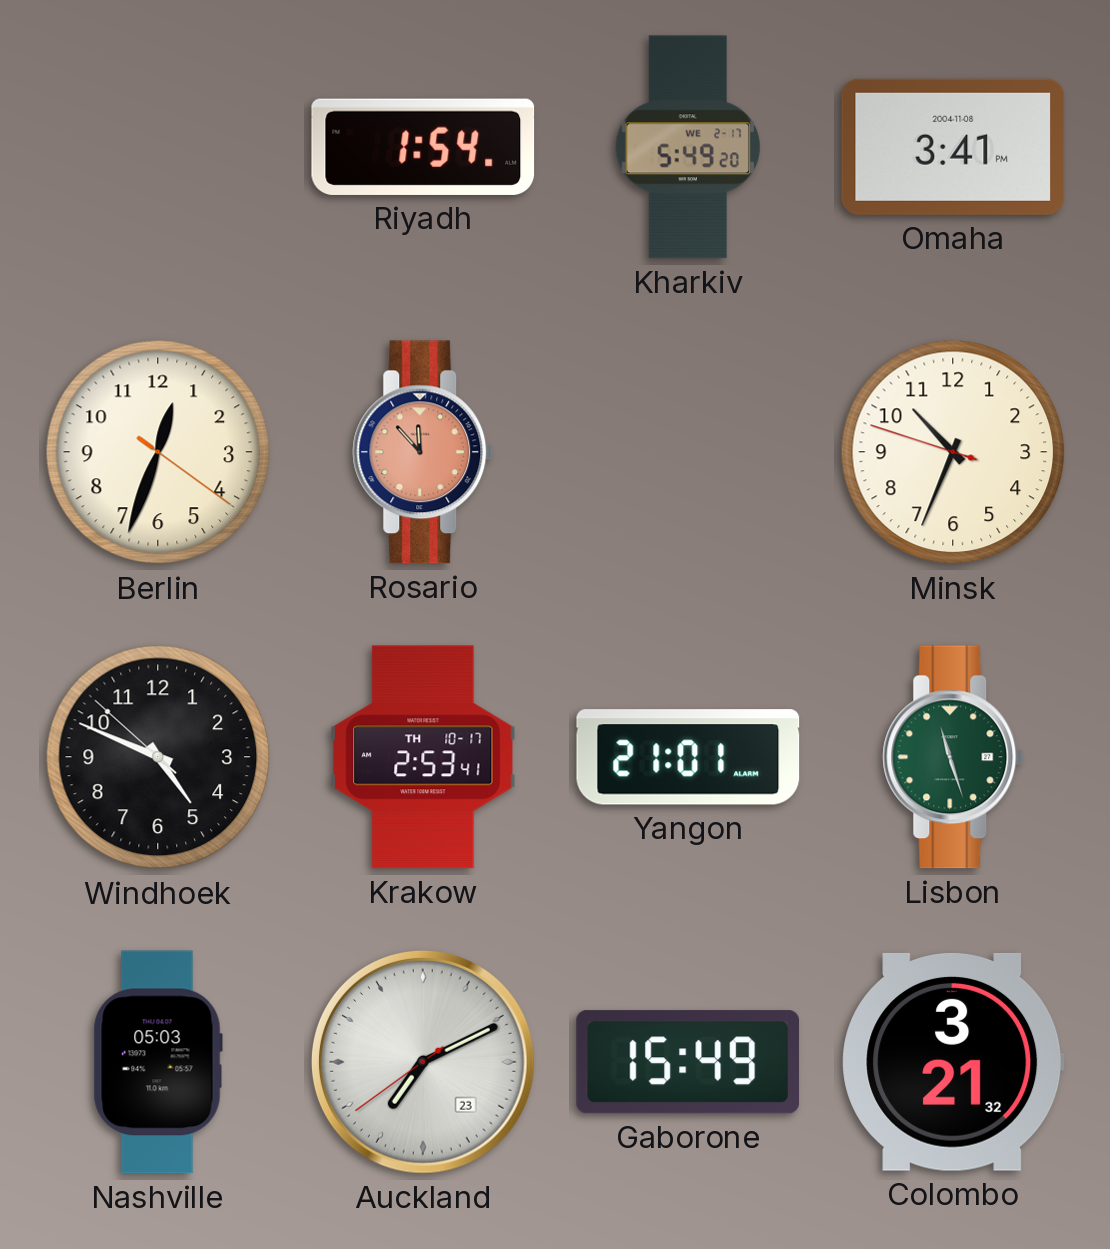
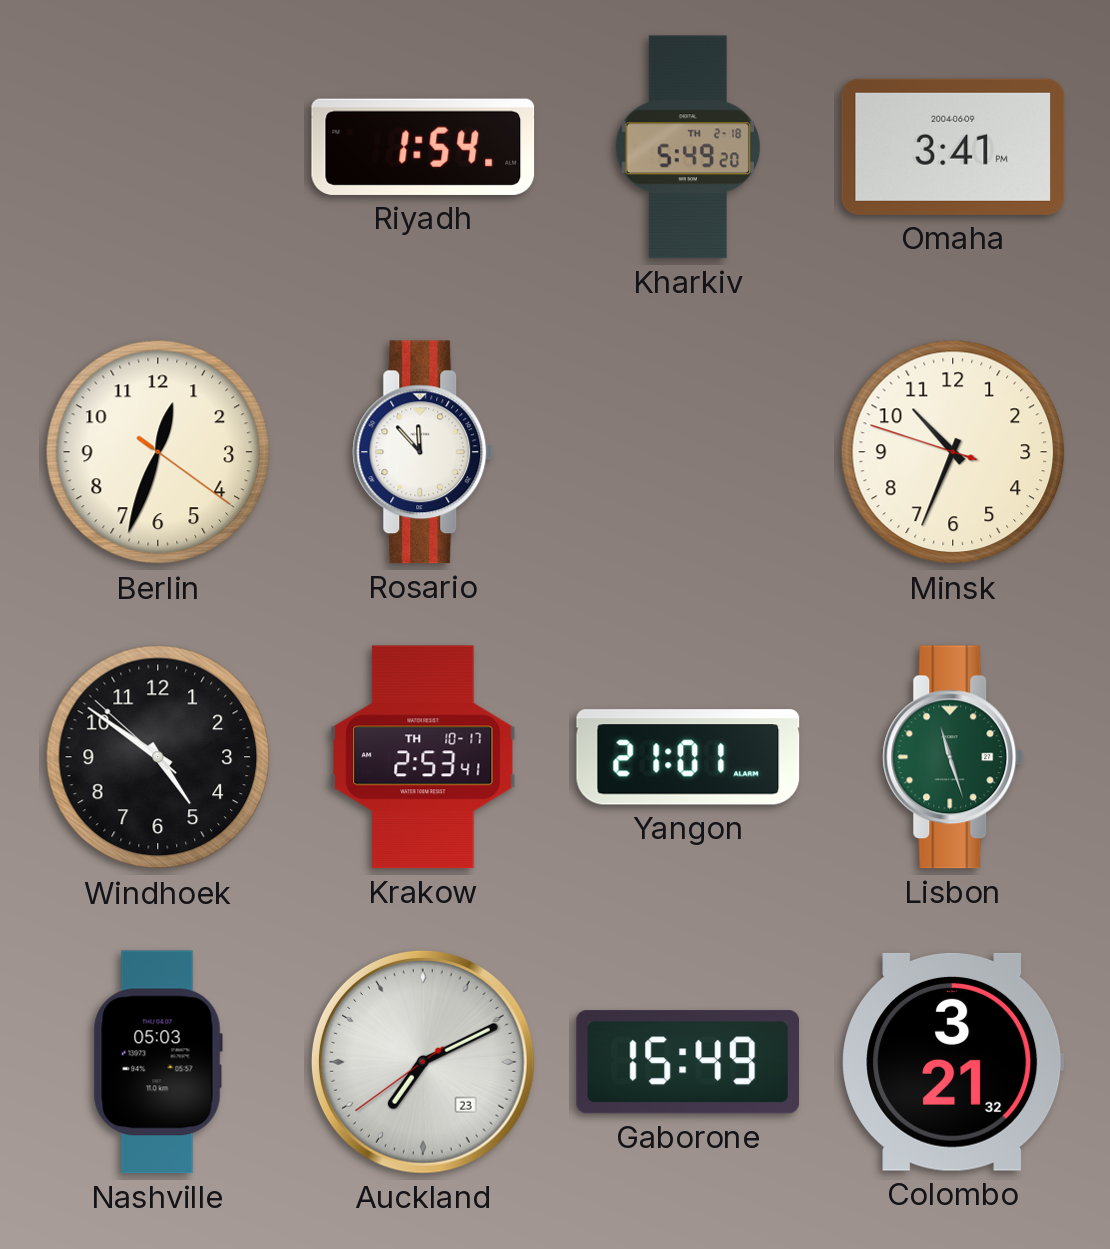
Kharkiv date: WE 2-17 -> TH 2-18 (687, 147)
Omaha date: 2004-11-08 -> 2004-06-09 (953, 147)
Rosario dial: salmon -> white (423, 452)
Windhoek: 4:48 -> 4:50 (158, 757)
